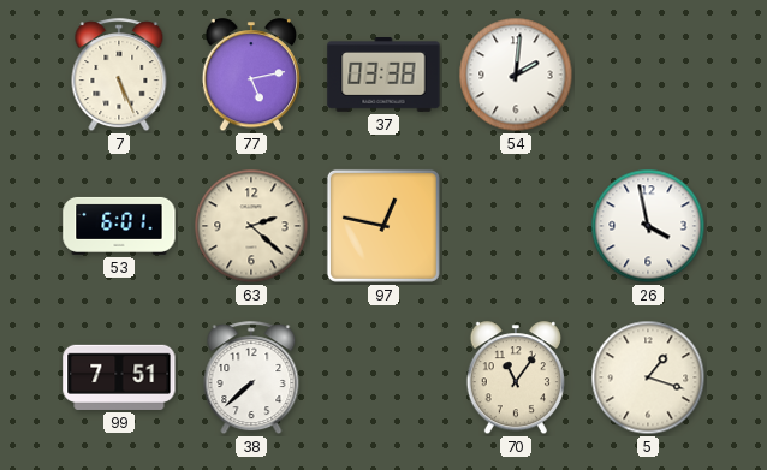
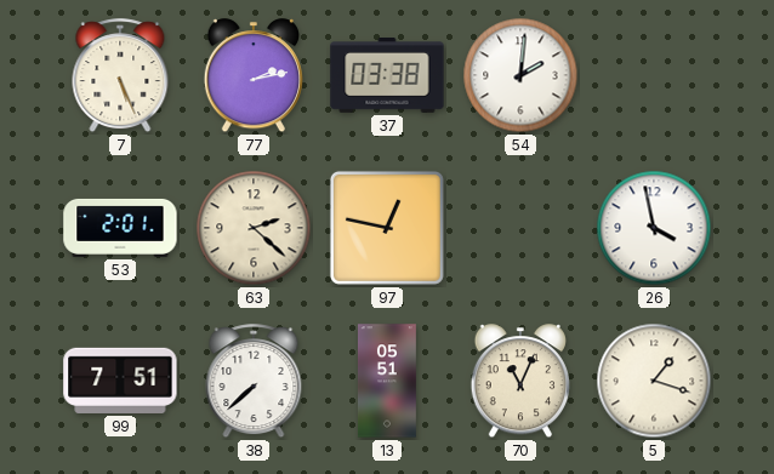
77: 5:13 -> 2:13 (252, 76)
53: 6:01 -> 2:01 (120, 228)
13: none -> 05:51 (387, 381)
70: 11:06 -> 11:04 (519, 382)
